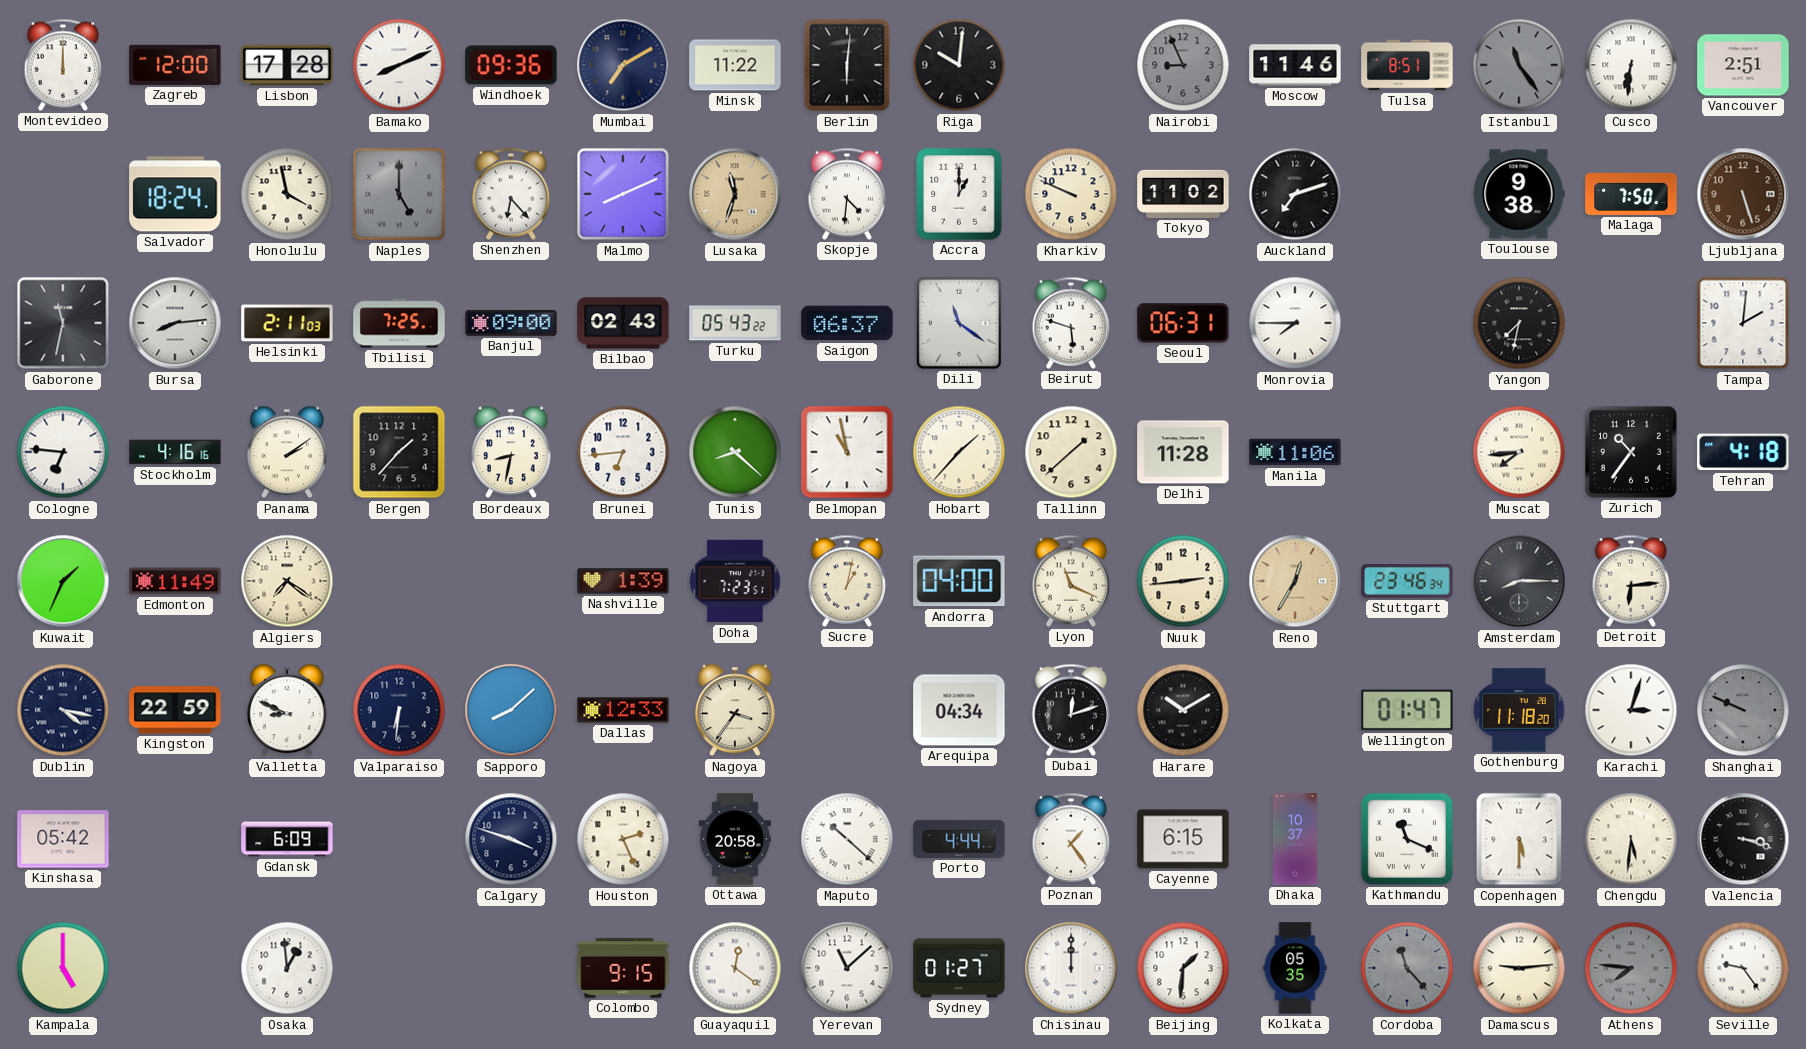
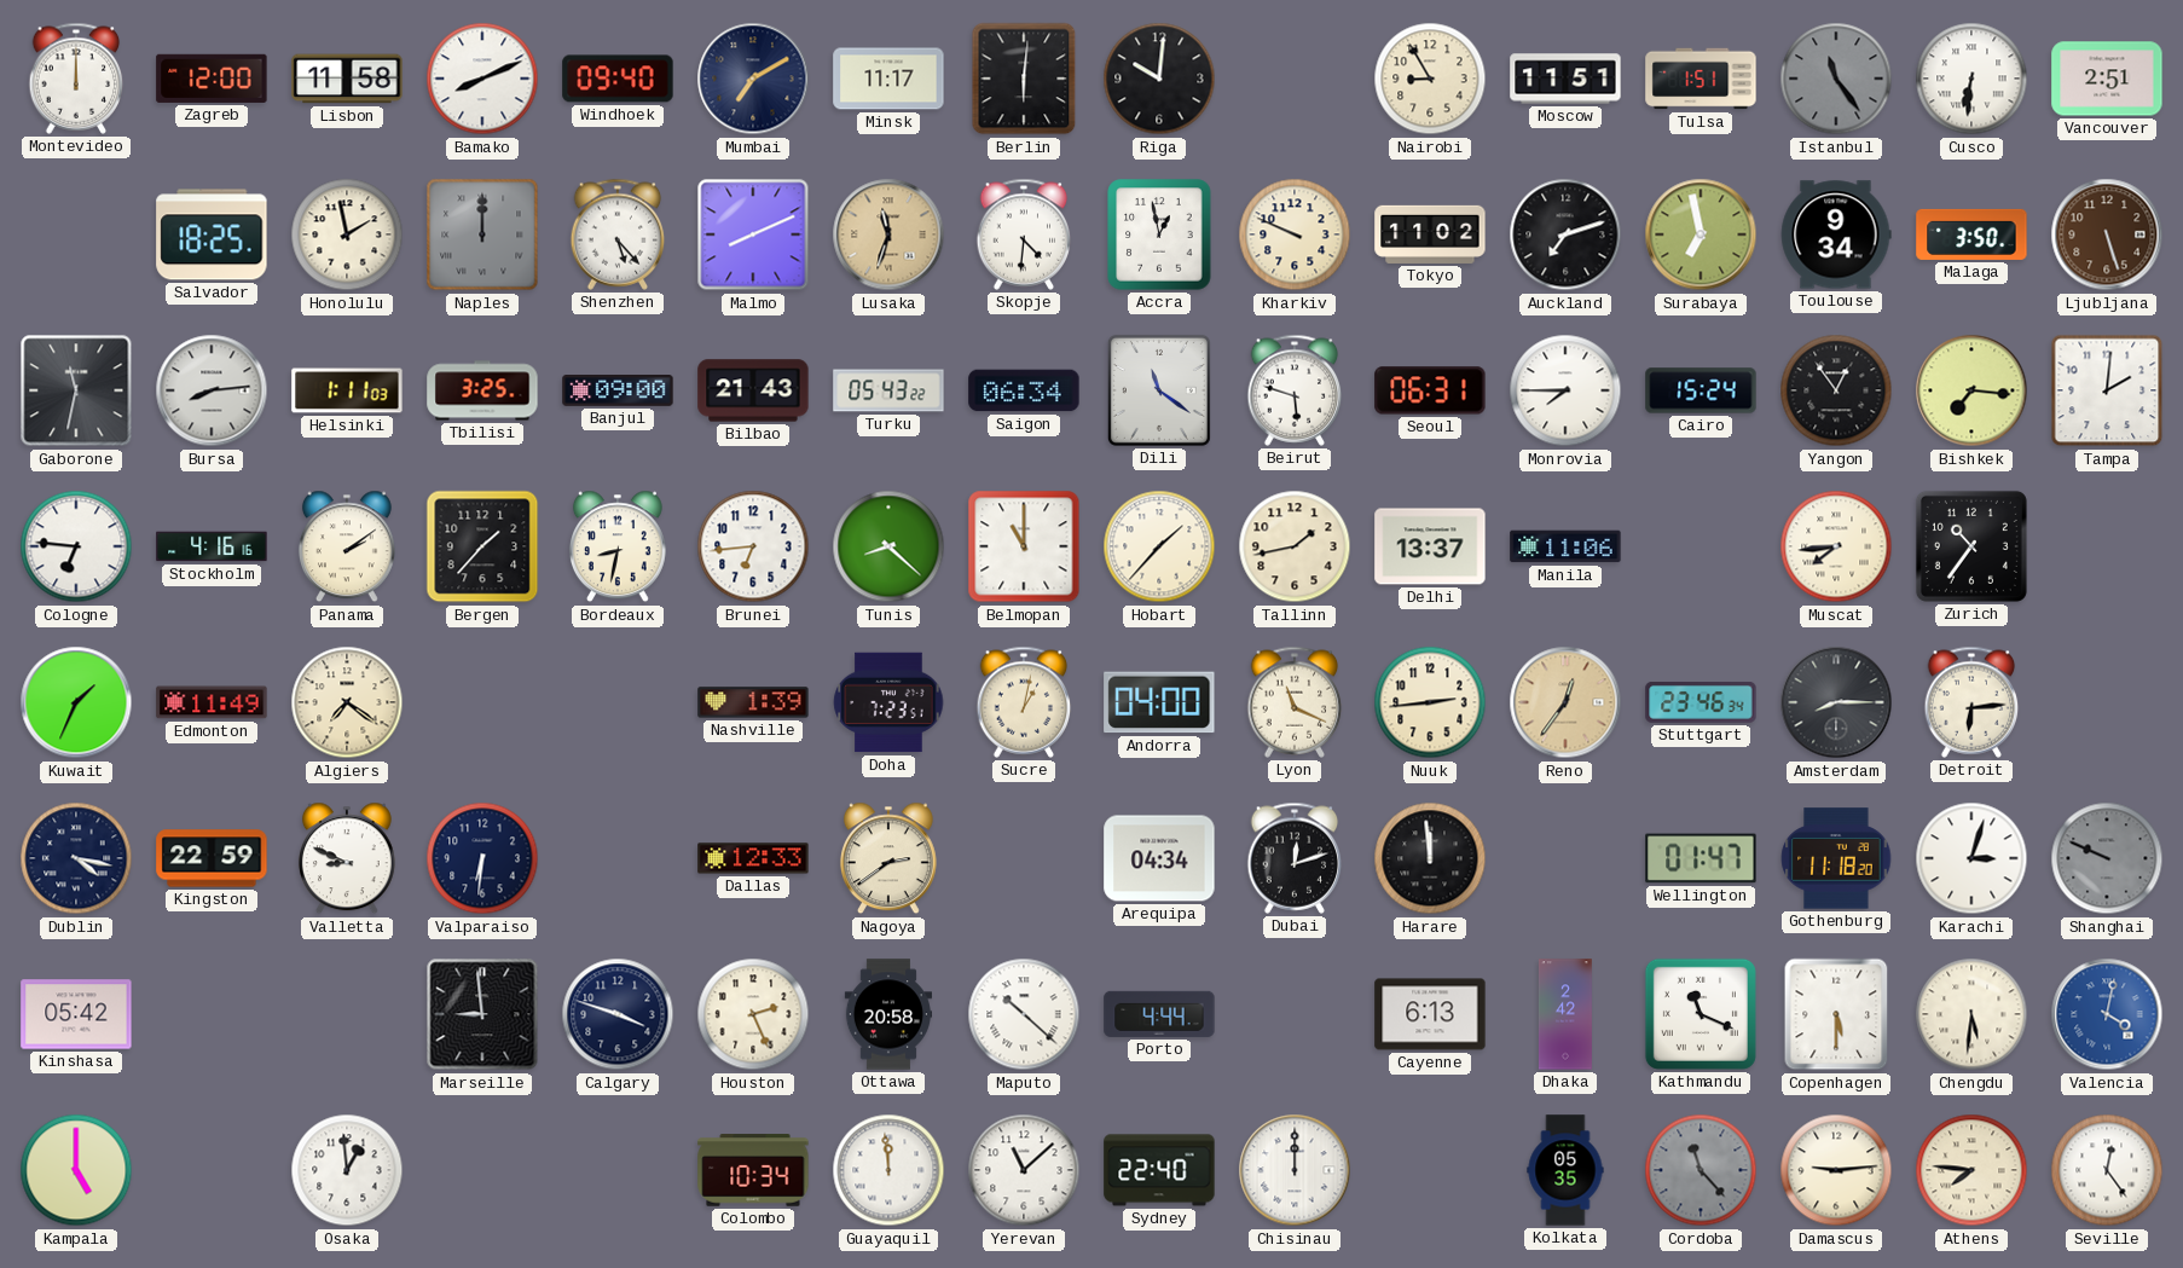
Lisbon: 17:28 -> 11:58 (347, 79)
Windhoek: 09:36 -> 09:40 (618, 79)
Minsk: 11:22 -> 11:17 (888, 79)
Nairobi: 8:56 -> 8:55 (1430, 79)
Nairobi dial: grey -> cream (1430, 79)
Moscow: 11:46 -> 11:51 (1565, 79)
Tulsa: 8:51 -> 1:51 (1701, 79)
Salvador: 18:24 -> 18:25 (212, 235)
Honolulu: 3:58 -> 1:58 (347, 235)
Naples: 5:00 -> 12:00 (482, 235)
Shenzhen: 6:23 -> 5:23 (618, 235)
Accra: 1:00 -> 12:58 (1159, 235)
Surabaya: none -> 6:58 (1701, 235)
Toulouse: 9:38 -> 9:34 (1836, 235)
Malaga: 7:50 -> 3:50 (1971, 235)
Helsinki: 2:11 -> 1:11 (347, 390)
Tbilisi: 7:25 -> 3:25 (482, 390)
Bilbao: 02:43 -> 21:43 (753, 390)
Saigon: 06:37 -> 06:34 (1024, 390)
Cairo: none -> 15:24 (1701, 390)
Yangon: 7:32 -> 12:54 (1836, 390)
Bishkek: none -> 7:16 (1971, 390)
Belmopan: 10:58 -> 11:00 (1024, 546)
Tallinn: 1:38 -> 1:43 (1295, 546)
Delhi: 11:28 -> 13:37 (1430, 546)
Tehran: 4:18 -> none (1743, 452)
Reno: 12:35 -> 12:36 (1565, 702)
Sapporo: 8:08 -> none (511, 710)
Nagoya: 3:36 -> 2:39 (888, 858)
Harare: 10:10 -> 11:59 (1430, 858)
Gdansk: 6:09 -> none (287, 839)
Marseille: none -> 8:59 (482, 1014)
Poznan: 1:24 -> none (1071, 839)
Cayenne: 6:15 -> 6:13 (1430, 1014)
Dhaka: 10:37 -> 2:42 (1565, 1014)
Valencia: 3:18 -> 4:02 (2107, 1014)
Valencia dial: black -> blue (2107, 1014)
Colombo: 9:15 -> 10:34 (753, 1170)
Guayaquil: 12:21 -> 11:59 (888, 1170)
Sydney: 01:27 -> 22:40 (1159, 1170)
Beijing: 1:31 -> none (1183, 968)
Athens dial: grey -> cream (1971, 1170)
Seville: 9:24 -> 12:24 (2107, 1170)
